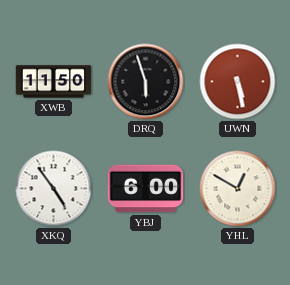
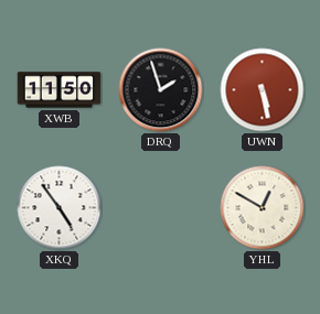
DRQ: 5:57 -> 1:57 (161, 90)
YBJ: 6:00 -> none (146, 189)
